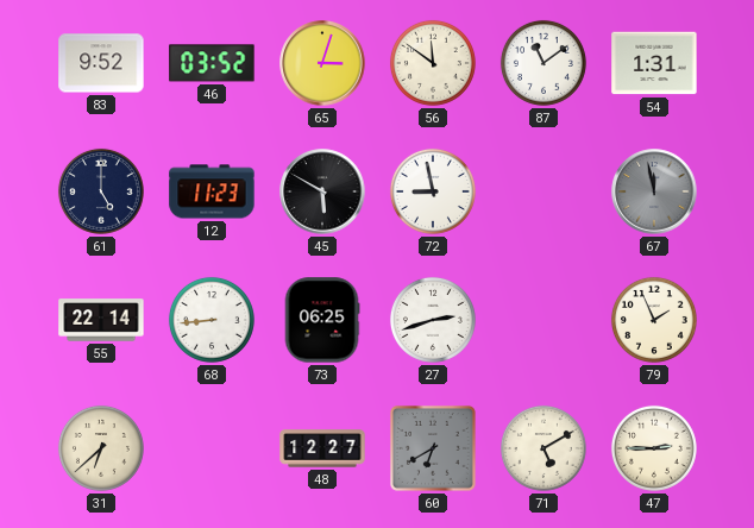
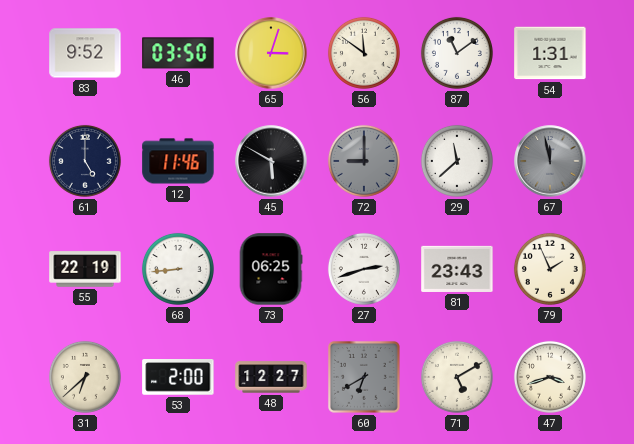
46: 03:52 -> 03:50 (178, 53)
12: 11:23 -> 11:46 (178, 161)
72: 8:58 -> 9:00 (364, 161)
72 dial: white -> grey (364, 161)
29: none -> 11:38 (457, 161)
55: 22:14 -> 22:19 (85, 269)
81: none -> 23:43 (457, 269)
53: none -> 2:00 (178, 378)
47: 2:45 -> 3:42 (550, 377)
